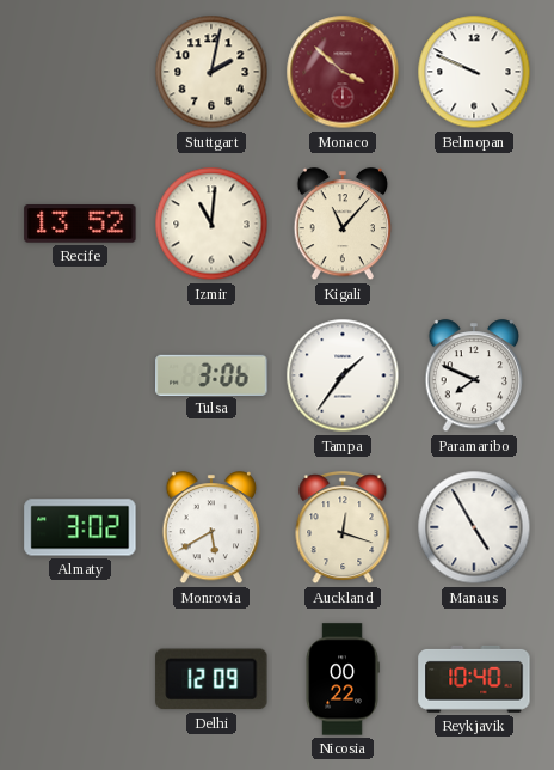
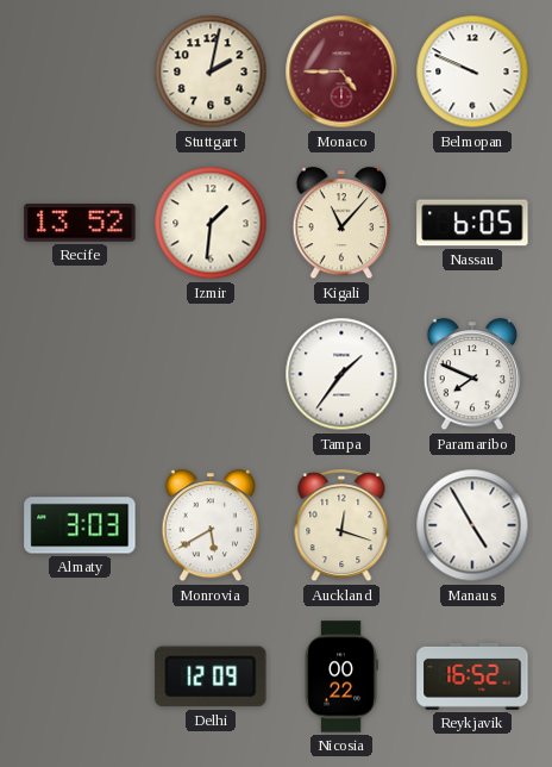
Monaco: 3:52 -> 4:45 (341, 71)
Izmir: 11:01 -> 1:31 (211, 223)
Nassau: none -> 6:05 (472, 223)
Tulsa: 3:06 -> none (211, 374)
Almaty: 3:02 -> 3:03 (80, 525)
Reykjavik: 10:40 -> 16:52 (472, 676)
